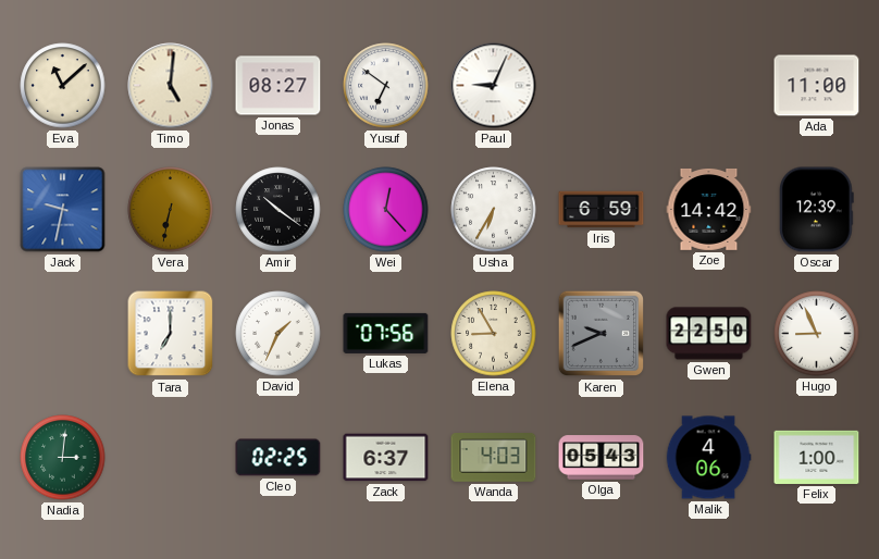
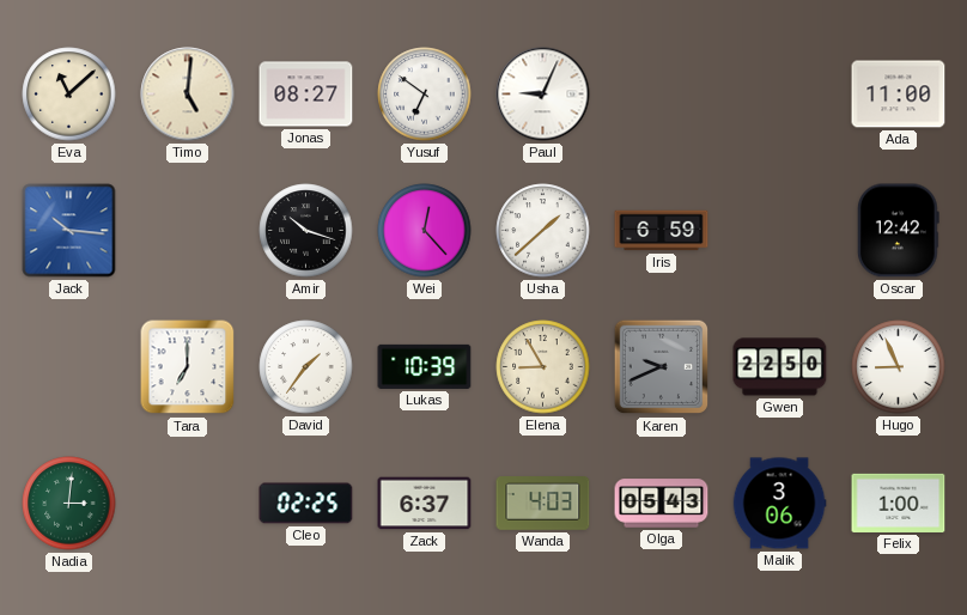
Jack: 9:32 -> 10:16 (69, 231)
Vera: 6:32 -> none (171, 210)
Amir: 10:21 -> 10:18 (306, 231)
Usha: 6:35 -> 1:38 (543, 231)
Zoe: 14:42 -> none (709, 209)
Oscar: 12:39 -> 12:42 (899, 231)
David: 1:34 -> 1:36 (306, 367)
Lukas: 07:56 -> 10:39 (425, 366)
Malik: 4:06 -> 3:06 (779, 504)
